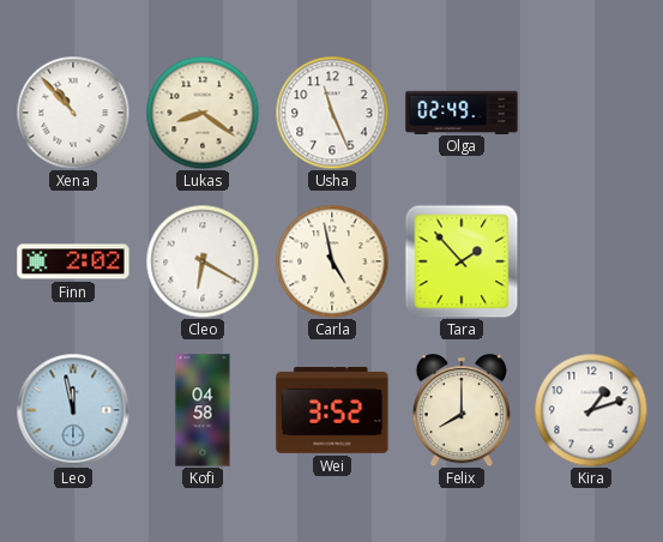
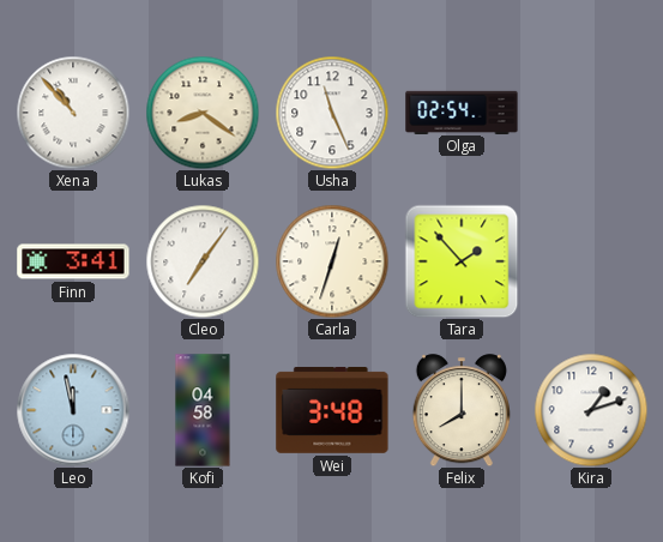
Olga: 02:49 -> 02:54 (462, 112)
Finn: 2:02 -> 3:41 (73, 261)
Cleo: 6:20 -> 7:06 (203, 261)
Carla: 4:58 -> 12:33 (332, 261)
Wei: 3:52 -> 3:48 (332, 410)
